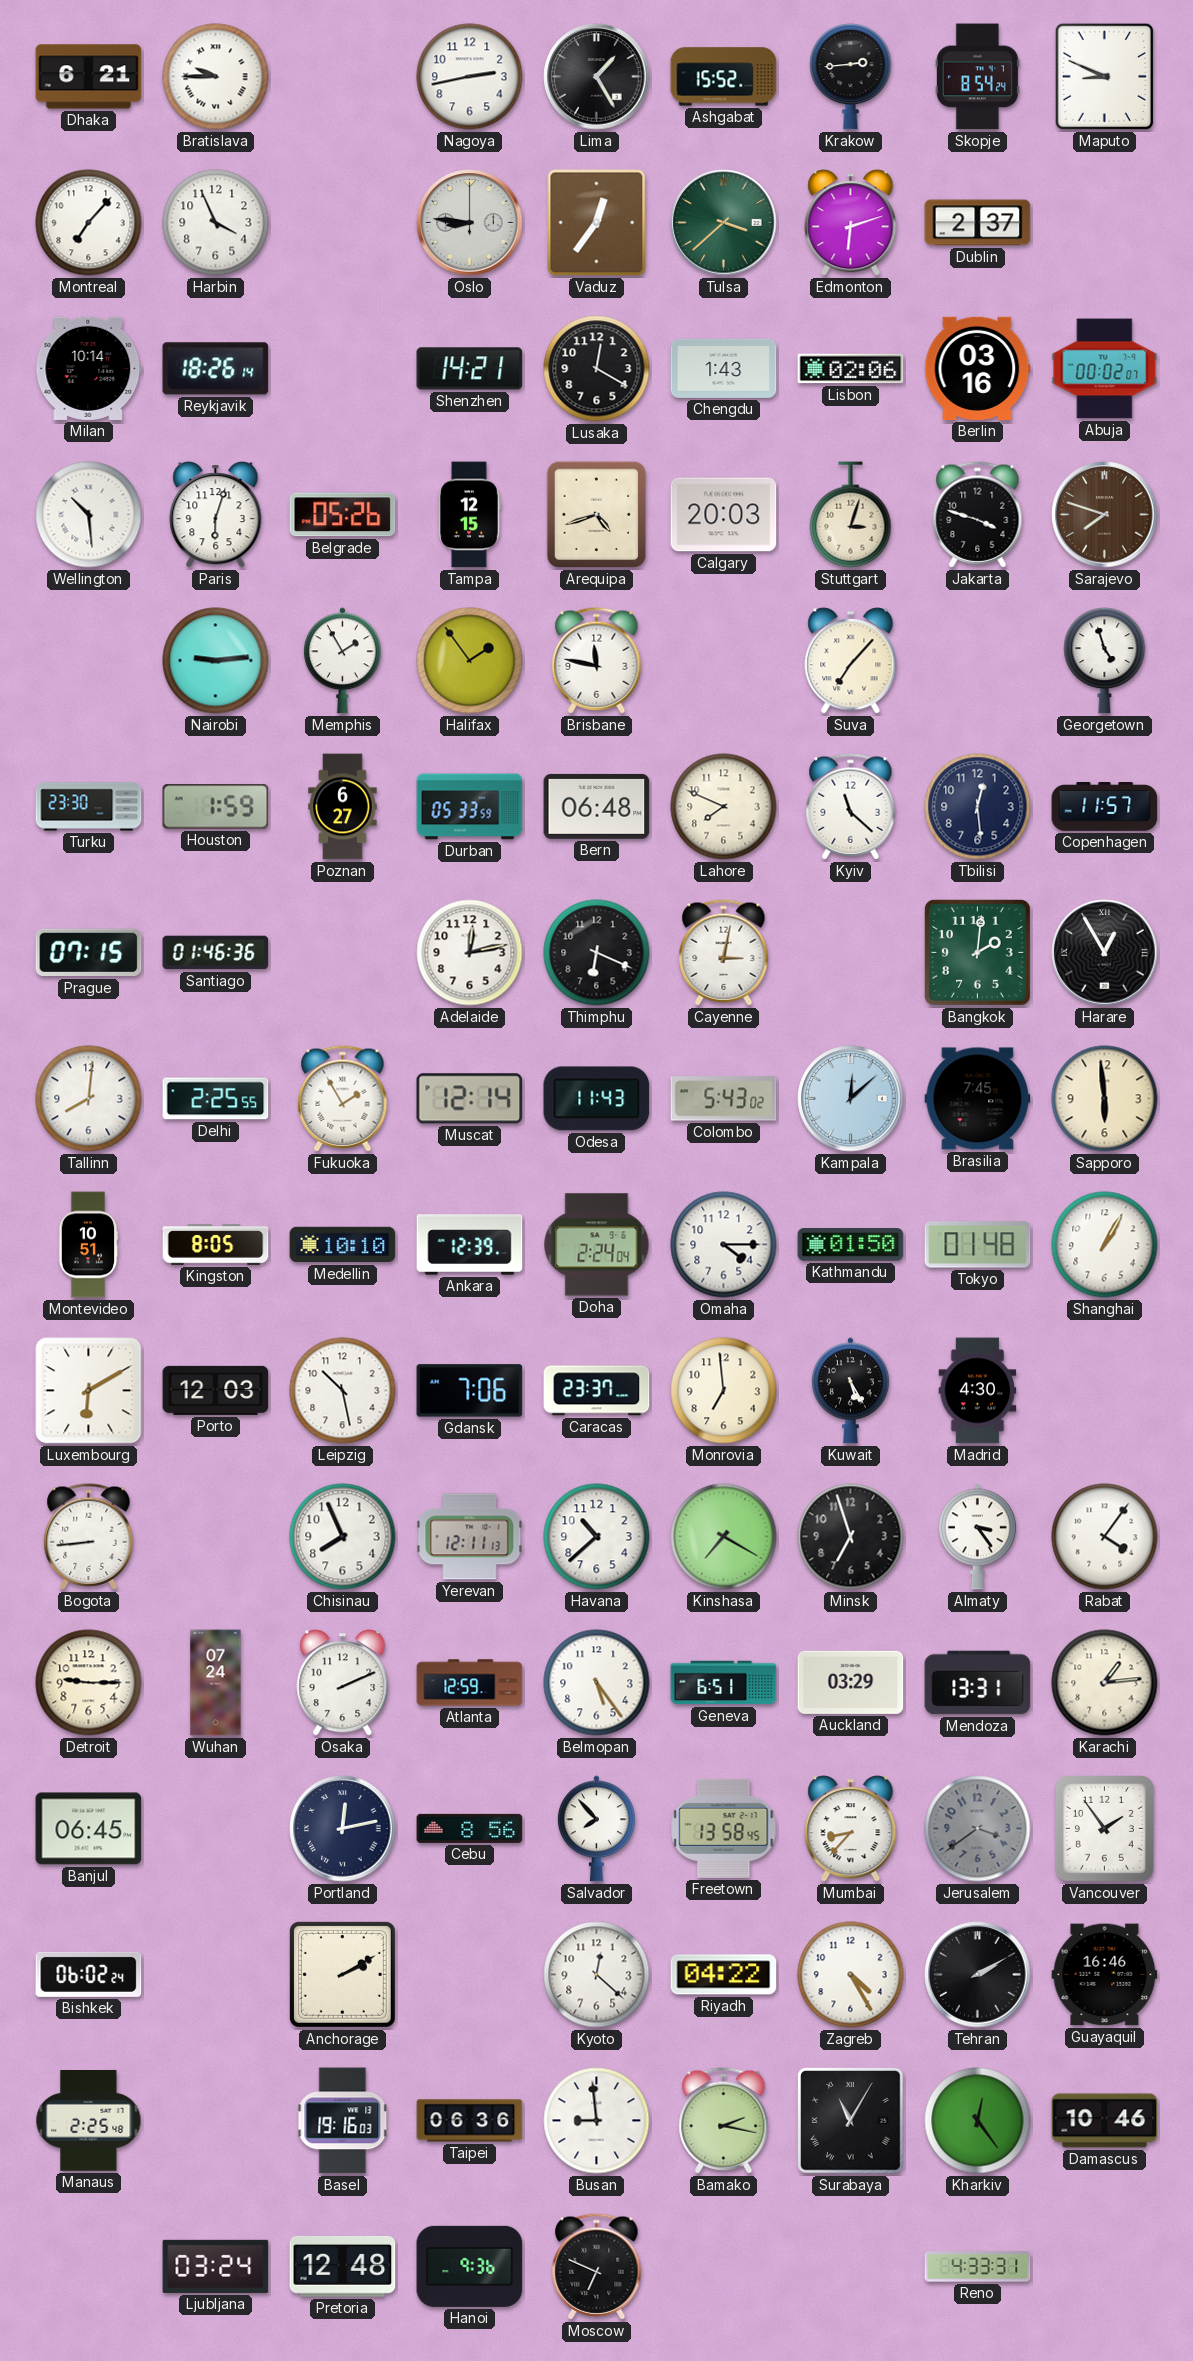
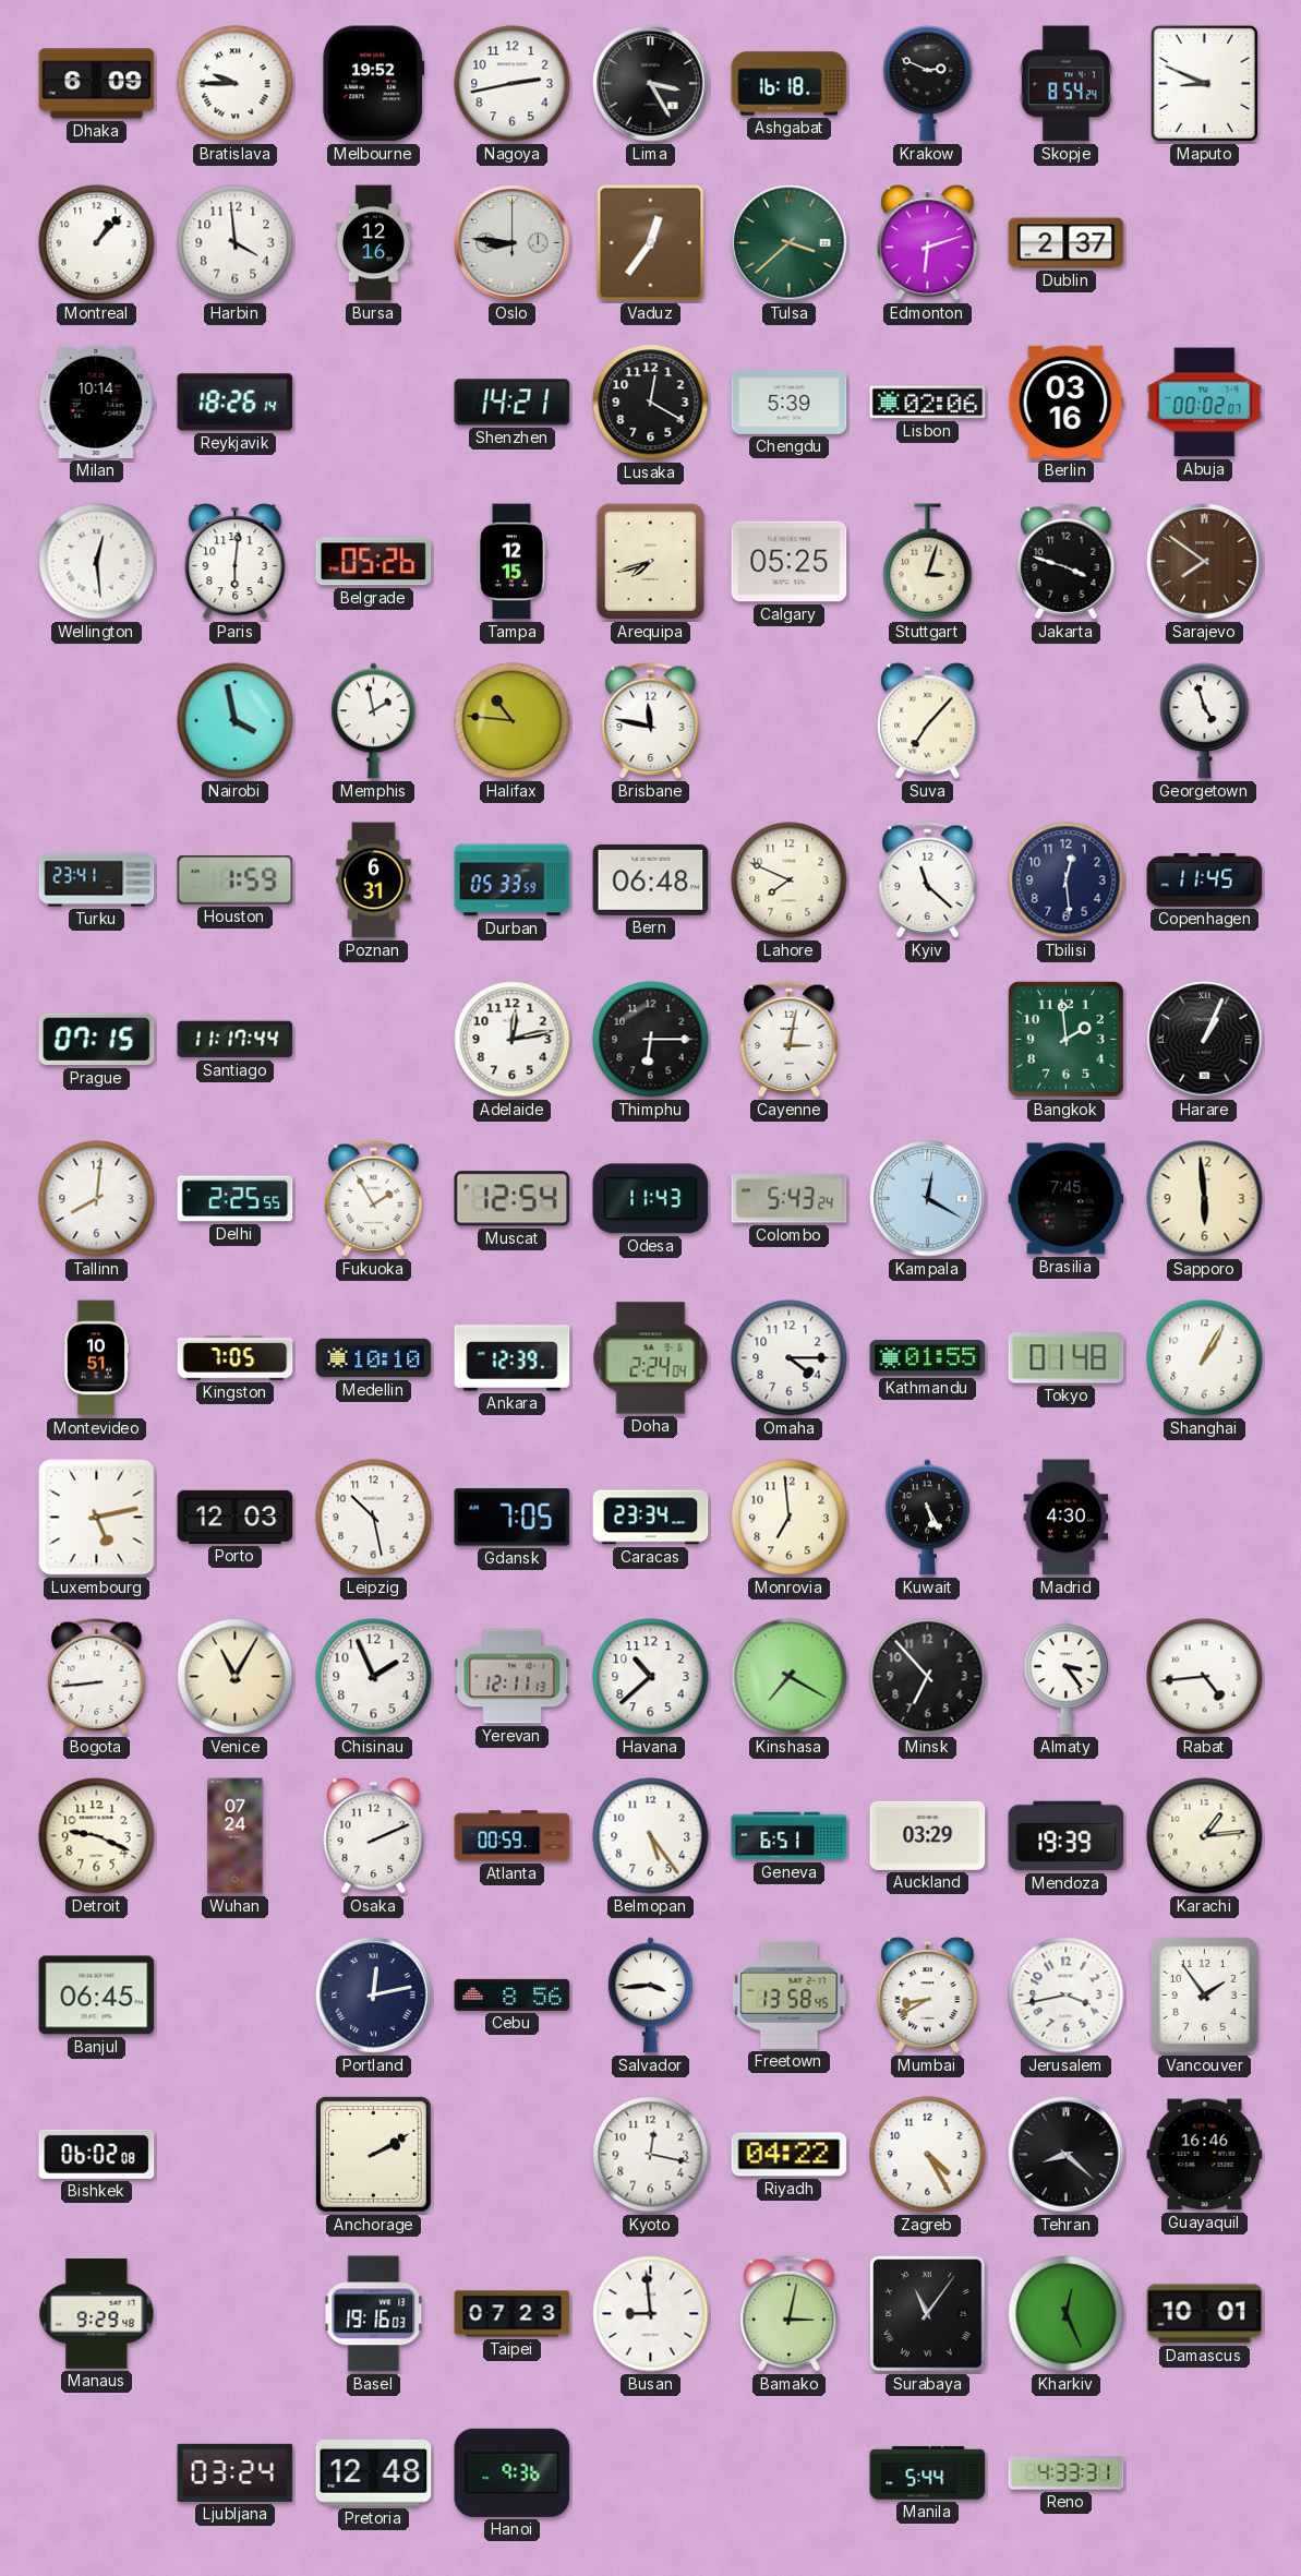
Dhaka: 6:21 -> 6:09 (97, 84)
Melbourne: none -> 19:52 (374, 84)
Lima: 1:25 -> 3:25 (651, 84)
Ashgabat: 15:52 -> 16:18 (790, 84)
Krakow: 2:44 -> 2:49 (928, 84)
Montreal: 7:07 -> 1:07 (97, 243)
Harbin: 3:56 -> 3:59 (236, 243)
Bursa: none -> 12:16 (373, 243)
Chengdu: 1:43 -> 5:39 (790, 402)
Wellington: 10:29 -> 12:29 (97, 562)
Paris: 6:03 -> 6:01 (236, 562)
Arequipa: 4:42 -> 7:42 (650, 562)
Calgary: 20:03 -> 05:25 (790, 562)
Sarajevo: 7:48 -> 7:51 (1205, 562)
Nairobi: 9:14 -> 3:58 (236, 721)
Memphis: 1:55 -> 1:58 (373, 721)
Halifax: 1:54 -> 10:46 (513, 721)
Turku: 23:30 -> 23:41 (97, 880)
Poznan: 6:27 -> 6:31 (374, 880)
Copenhagen: 11:57 -> 11:45 (1205, 880)
Santiago: 01:46 -> 11:17 (236, 1040)
Thimphu: 6:19 -> 6:15 (651, 1040)
Bangkok: 2:01 -> 1:59 (1065, 1039)
Harare: 12:55 -> 1:04 (1205, 1040)
Muscat: 12:14 -> 12:54 (513, 1199)
Colombo: 5:43:02 -> 5:43:24 (790, 1199)
Kampala: 12:08 -> 12:20 (928, 1199)
Kingston: 8:05 -> 7:05 (236, 1358)
Kathmandu: 01:50 -> 01:55 (928, 1358)
Luxembourg: 6:10 -> 5:13 (97, 1518)
Gdansk: 7:06 -> 7:05 (513, 1518)
Caracas: 23:37 -> 23:34 (651, 1518)
Venice: none -> 11:05 (236, 1677)
Chisinau: 7:56 -> 1:56 (374, 1677)
Minsk: 6:57 -> 6:53 (928, 1677)
Rabat: 4:06 -> 4:44 (1205, 1677)
Detroit: 9:15 -> 9:19 (97, 1836)
Atlanta: 12:59 -> 00:59 (513, 1836)
Mendoza: 13:31 -> 19:39 (1067, 1836)
Salvador: 7:53 -> 3:44 (650, 1996)
Mumbai: 8:37 -> 8:40 (928, 1996)
Jerusalem: 3:39 -> 3:43 (1067, 1996)
Jerusalem dial: grey -> white (1067, 1996)
Bishkek: 06:02:24 -> 06:02:08 (97, 2154)
Kyoto: 12:22 -> 12:17 (651, 2155)
Tehran: 2:10 -> 8:22 (1067, 2155)
Manaus: 2:25 -> 9:29 (97, 2314)
Taipei: 06:36 -> 07:23 (513, 2314)
Bamako: 2:17 -> 3:02 (790, 2314)
Surabaya: 11:05 -> 11:06 (928, 2314)
Kharkiv: 12:24 -> 12:26 (1067, 2314)
Damascus: 10:46 -> 10:01 (1205, 2314)
Moscow: 6:49 -> none (597, 2267)
Manila: none -> 5:44 (928, 2473)
